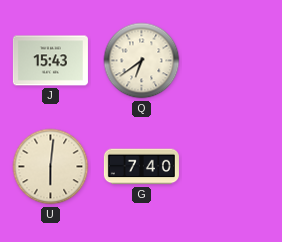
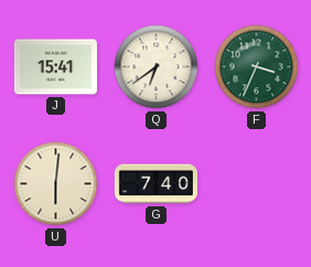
J: 15:43 -> 15:41 (55, 67)
F: none -> 3:34 (257, 67)
